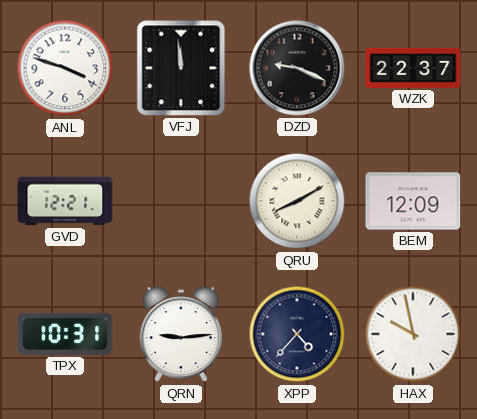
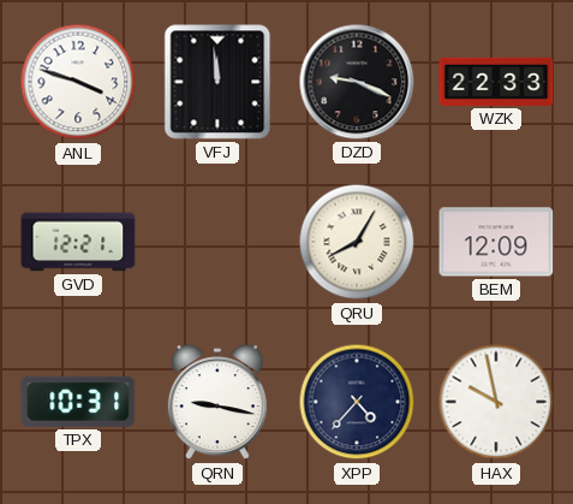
WZK: 22:37 -> 22:33 (496, 82)
QRU: 8:10 -> 8:05 (357, 242)
QRN: 9:14 -> 9:17 (217, 403)
